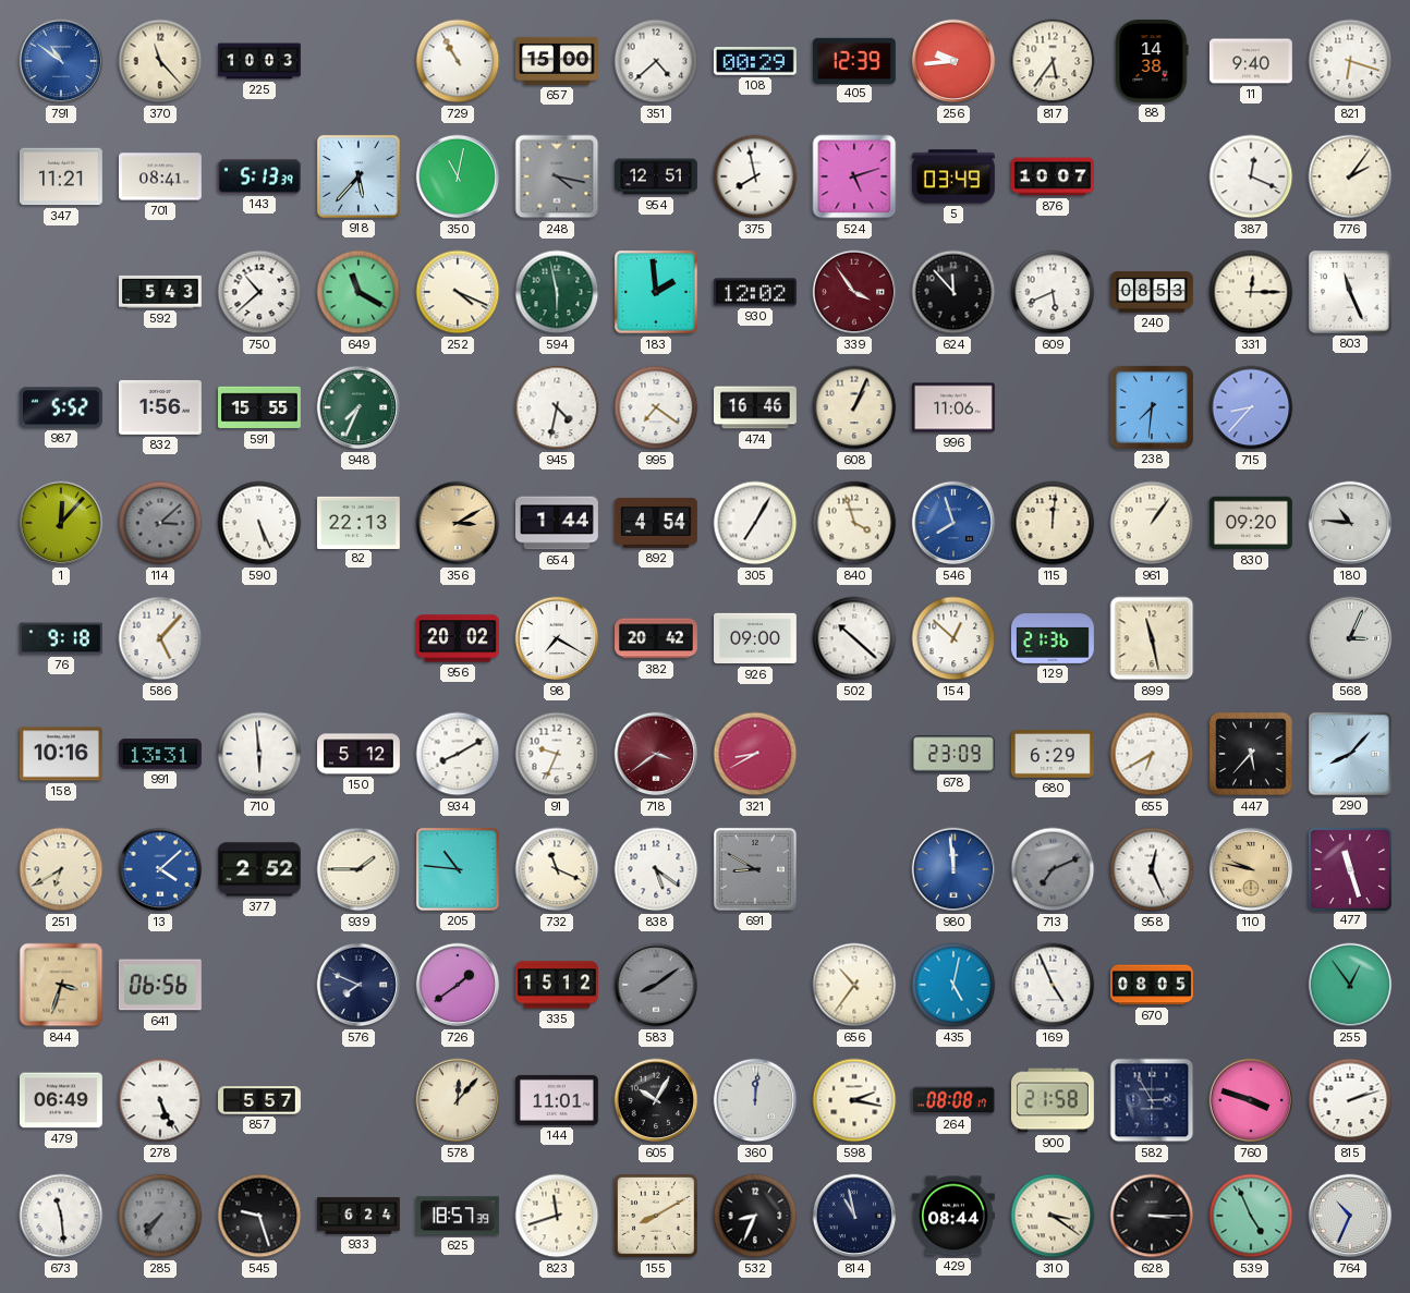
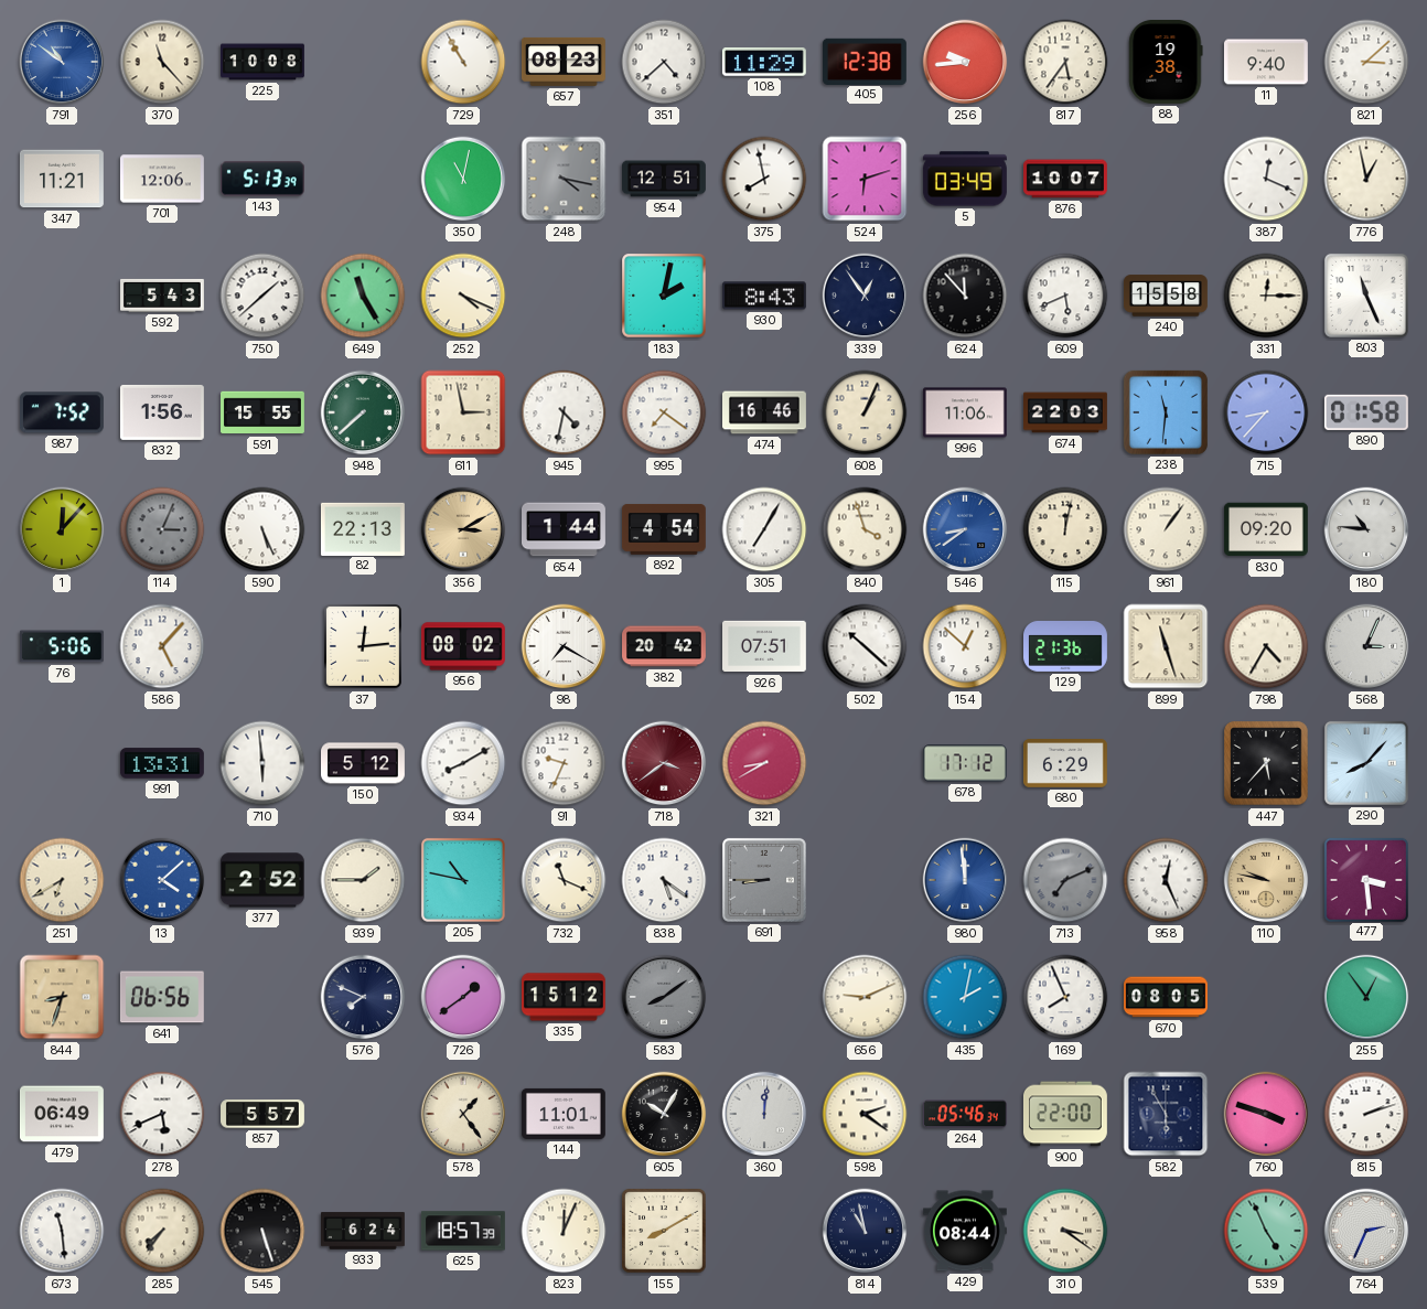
225: 10:03 -> 10:08 (264, 62)
657: 15:00 -> 08:23 (564, 62)
108: 00:29 -> 11:29 (764, 62)
405: 12:39 -> 12:38 (865, 61)
88: 14:38 -> 19:38 (1166, 62)
821: 6:18 -> 3:08 (1366, 62)
701: 08:41 -> 12:06 (162, 179)
918: 5:37 -> none (358, 176)
524: 5:12 -> 6:12 (865, 179)
776: 2:06 -> 12:58 (1366, 179)
750: 10:38 -> 1:38 (262, 296)
649: 11:20 -> 11:25 (363, 296)
594: 5:58 -> none (557, 292)
183: 1:59 -> 2:02 (664, 296)
930: 12:02 -> 8:43 (764, 296)
339: 3:54 -> 12:54 (865, 296)
339 dial: burgundy -> navy (865, 296)
240: 08:53 -> 15:58 (1166, 296)
987: 5:52 -> 7:52 (62, 412)
948: 7:34 -> 7:38 (363, 412)
611: none -> 2:58 (463, 412)
674: none -> 22:03 (1066, 412)
238: 7:31 -> 11:31 (1166, 412)
890: none -> 01:58 (1366, 412)
114: 3:08 -> 3:04 (162, 529)
546: 7:57 -> 8:39 (965, 529)
115: 12:01 -> 12:02 (1065, 529)
76: 9:18 -> 5:06 (62, 646)
37: none -> 12:14 (363, 646)
956: 20:02 -> 08:02 (464, 646)
926: 09:00 -> 07:51 (765, 646)
899: 11:28 -> 11:27 (1166, 646)
798: none -> 4:35 (1266, 646)
158: 10:16 -> none (61, 754)
678: 23:09 -> 17:12 (965, 763)
655: 6:40 -> none (1152, 754)
205: 10:46 -> 10:47 (463, 880)
691: 8:50 -> 8:45 (764, 880)
477: 11:27 -> 3:29 (1366, 879)
844: 3:33 -> 8:33 (62, 997)
656: 10:36 -> 9:11 (865, 997)
435: 5:02 -> 2:02 (965, 997)
169: 4:56 -> 7:56 (1065, 997)
278: 5:26 -> 5:41 (162, 1114)
578: 12:07 -> 1:24 (463, 1114)
598: 2:17 -> 2:21 (865, 1114)
264: 08:08 -> 05:46 (966, 1114)
900: 21:58 -> 22:00 (1065, 1114)
582: 2:55 -> 5:55 (1166, 1114)
285 dial: grey -> cream (162, 1231)
545: 9:27 -> 5:27 (262, 1231)
823: 11:42 -> 12:04 (564, 1231)
532: 8:34 -> none (755, 1216)
628: 3:15 -> none (1152, 1216)
764: 10:34 -> 2:34 (1366, 1231)
